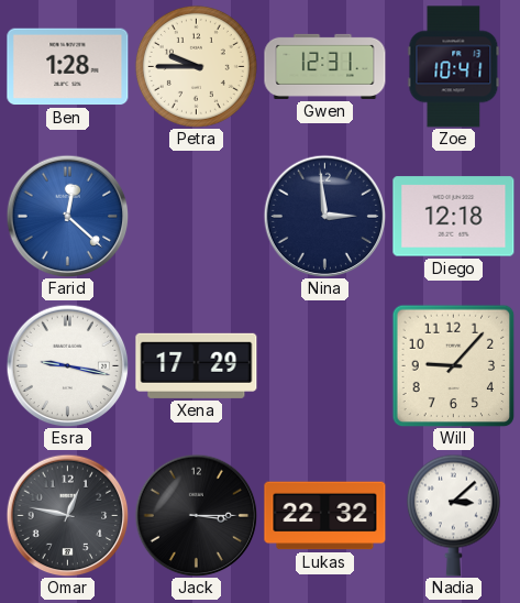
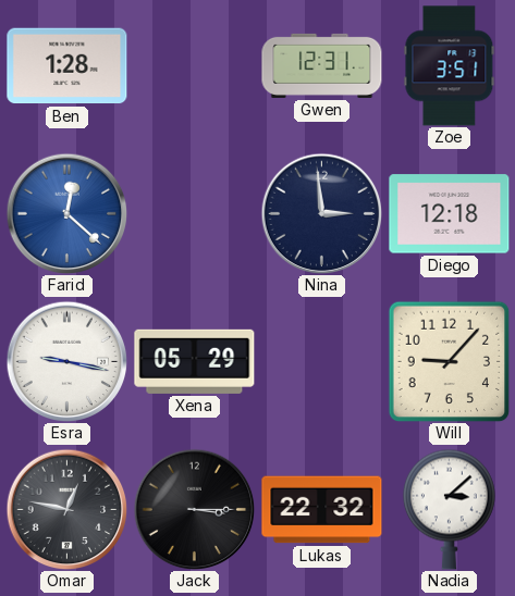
Petra: 9:45 -> none (196, 66)
Zoe: 10:41 -> 3:51 (450, 66)
Xena: 17:29 -> 05:29 (195, 361)
